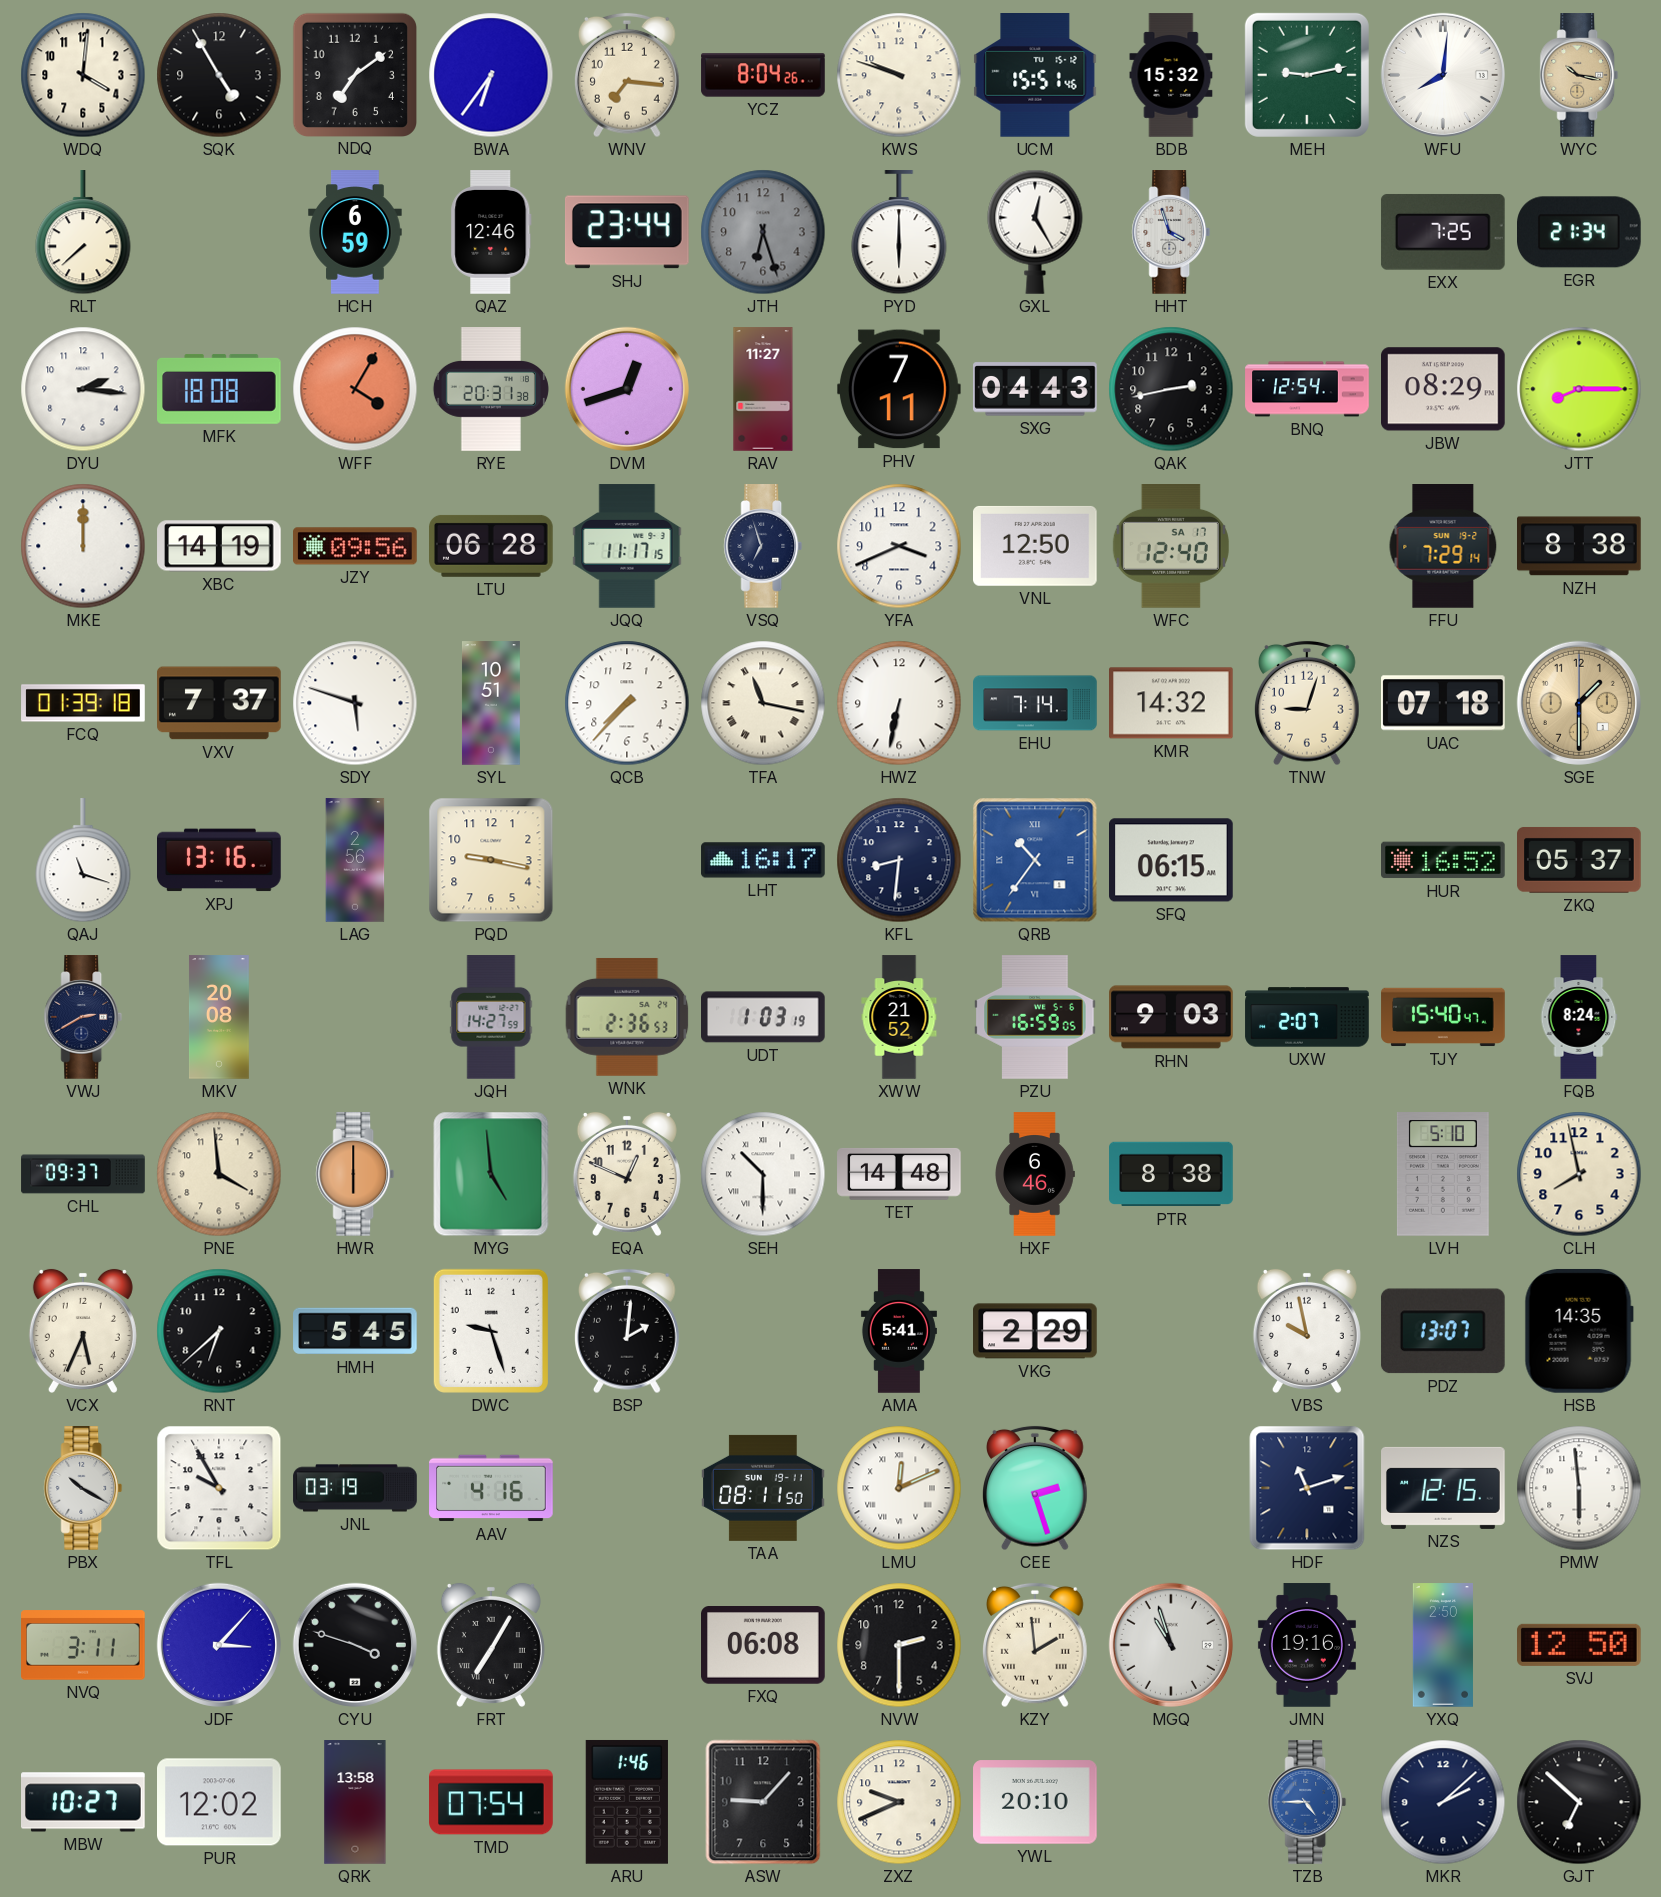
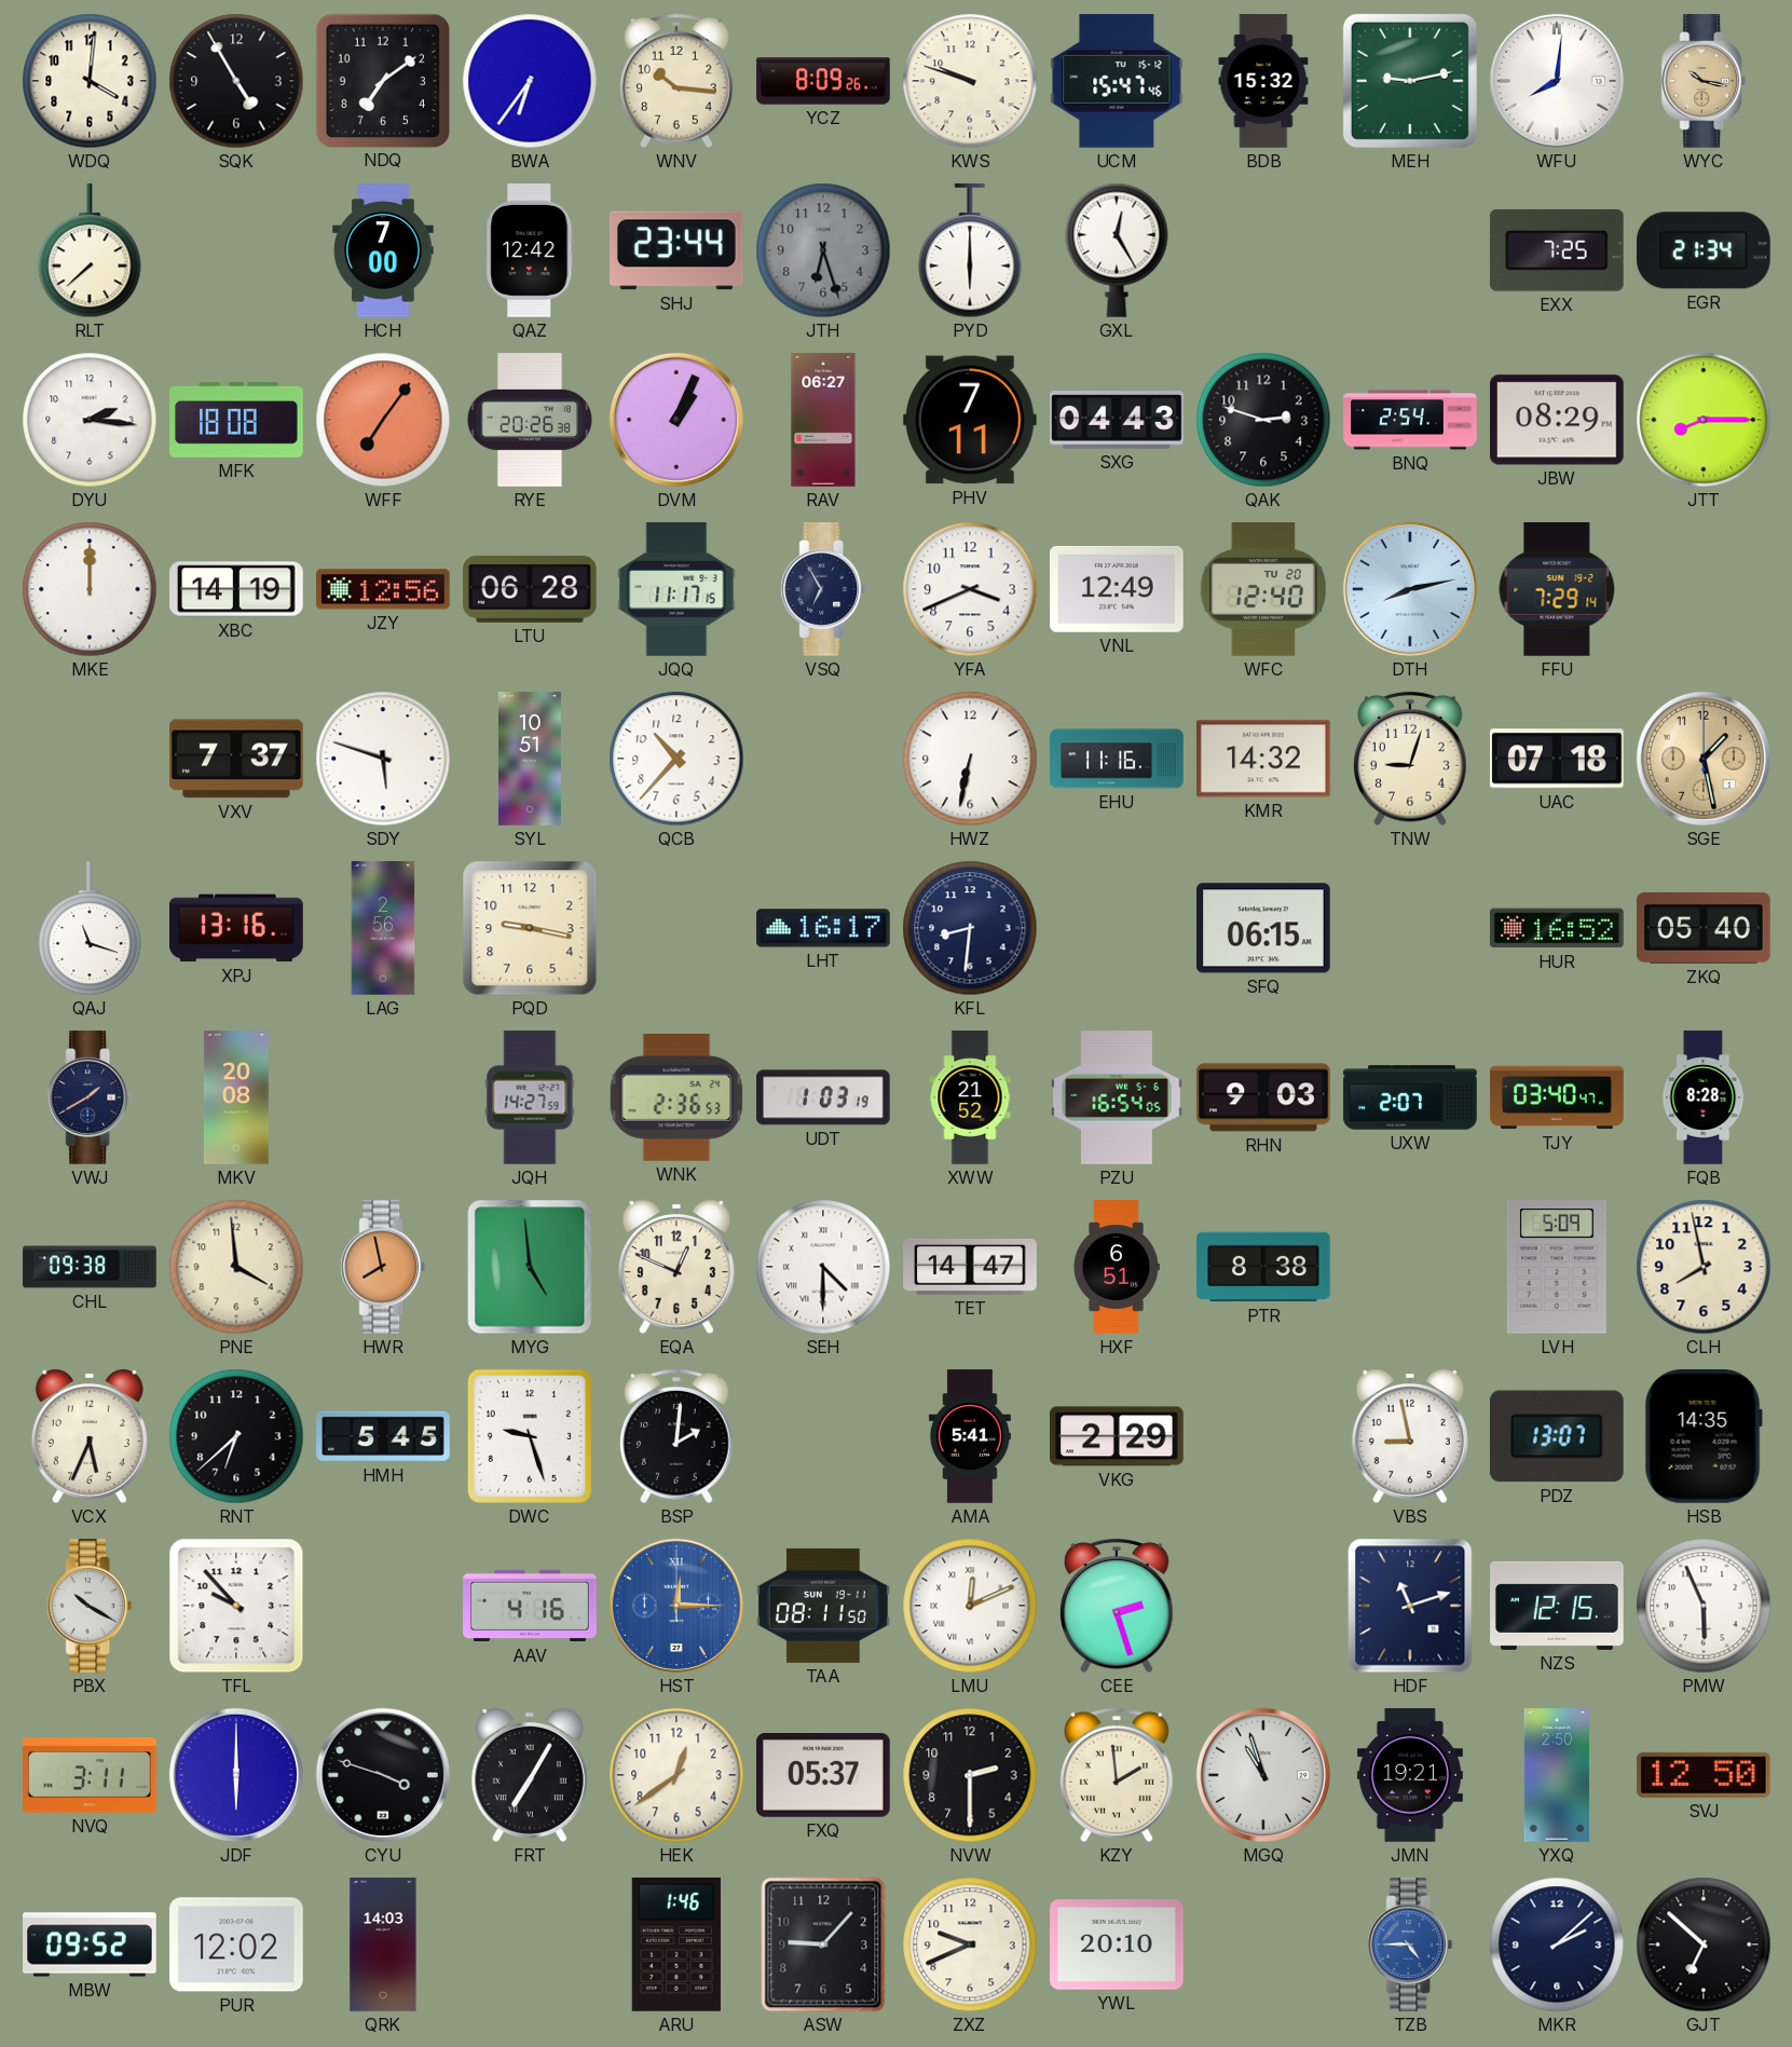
WNV: 7:16 -> 10:16 (678, 81)
YCZ: 8:04 -> 8:09 (823, 81)
UCM: 15:51 -> 15:47 (1117, 82)
HCH: 6:59 -> 7:00 (383, 250)
QAZ: 12:46 -> 12:42 (530, 250)
HHT: 3:57 -> none (1171, 232)
WFF: 4:05 -> 7:06 (383, 420)
RYE: 20:31 -> 20:26 (530, 420)
DVM: 12:42 -> 1:04 (676, 420)
RAV: 11:27 -> 06:27 (823, 420)
QAK: 2:43 -> 2:48 (1263, 420)
BNQ: 12:54 -> 2:54 (1410, 420)
JZY: 09:56 -> 12:56 (384, 589)
VSQ: 6:57 -> 6:55 (823, 589)
VNL: 12:50 -> 12:49 (1118, 589)
WFC date: SA 17 -> TU 20 (1263, 590)
DTH: none -> 8:13 (1410, 589)
NZH: 8:38 -> none (1580, 546)
FCQ: 01:39 -> none (83, 703)
QCB: 7:37 -> 10:37 (676, 759)
TFA: 11:17 -> none (763, 703)
EHU: 7:14 -> 11:16 (1117, 759)
SGE: 1:30 -> 1:28 (1704, 759)
QRB: 10:36 -> none (1035, 860)
ZKQ: 05:37 -> 05:40 (1705, 928)
VWJ: 2:40 -> 1:40 (90, 1097)
PZU: 16:59 -> 16:54 (1117, 1097)
TJY: 15:40 -> 03:40 (1557, 1097)
FQB: 8:24 -> 8:28 (1704, 1097)
CHL: 09:37 -> 09:38 (90, 1267)
HWR: 6:00 -> 7:58 (383, 1267)
SEH: 10:30 -> 4:30 (823, 1267)
TET: 14:48 -> 14:47 (970, 1267)
HXF: 6:46 -> 6:51 (1117, 1267)
LVH: 5:10 -> 5:09 (1557, 1267)
VBS: 9:58 -> 8:58 (1410, 1436)
TFL: 9:55 -> 9:53 (236, 1606)
JNL: 03:19 -> none (355, 1488)
HST: none -> 12:15 (676, 1606)
PMW: 5:59 -> 5:56 (1704, 1606)
JDF: 3:07 -> 6:00 (236, 1775)
HEK: none -> 12:39 (676, 1775)
FXQ: 06:08 -> 05:37 (824, 1776)
JMN: 19:16 -> 19:21 (1410, 1775)
MBW: 10:27 -> 09:52 (90, 1944)
QRK: 13:58 -> 14:03 (383, 1944)
TMD: 07:54 -> none (491, 1802)
